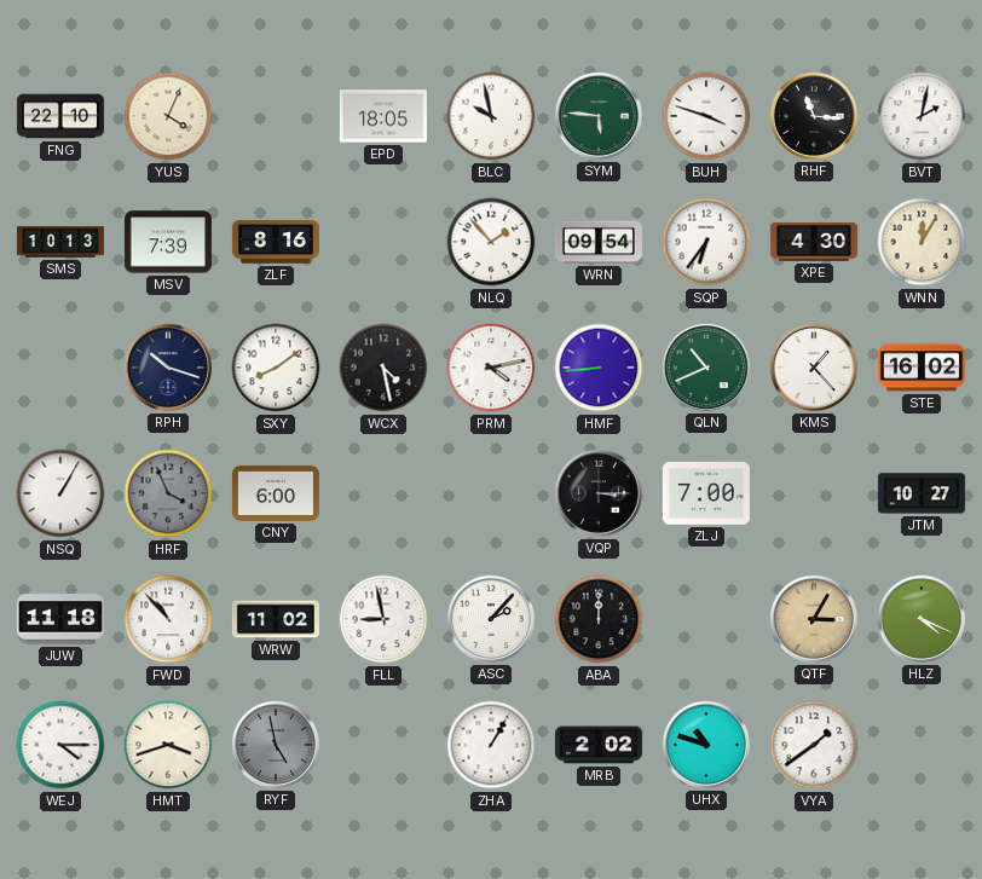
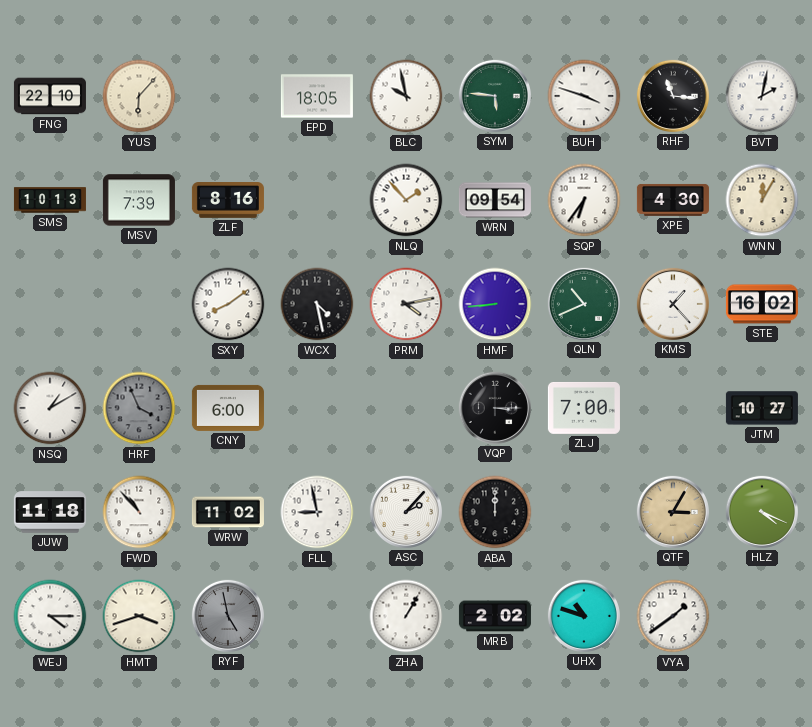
YUS: 4:04 -> 6:07 (139, 96)
RPH: 10:18 -> none (168, 368)
NSQ: 1:05 -> 1:10 (50, 408)
